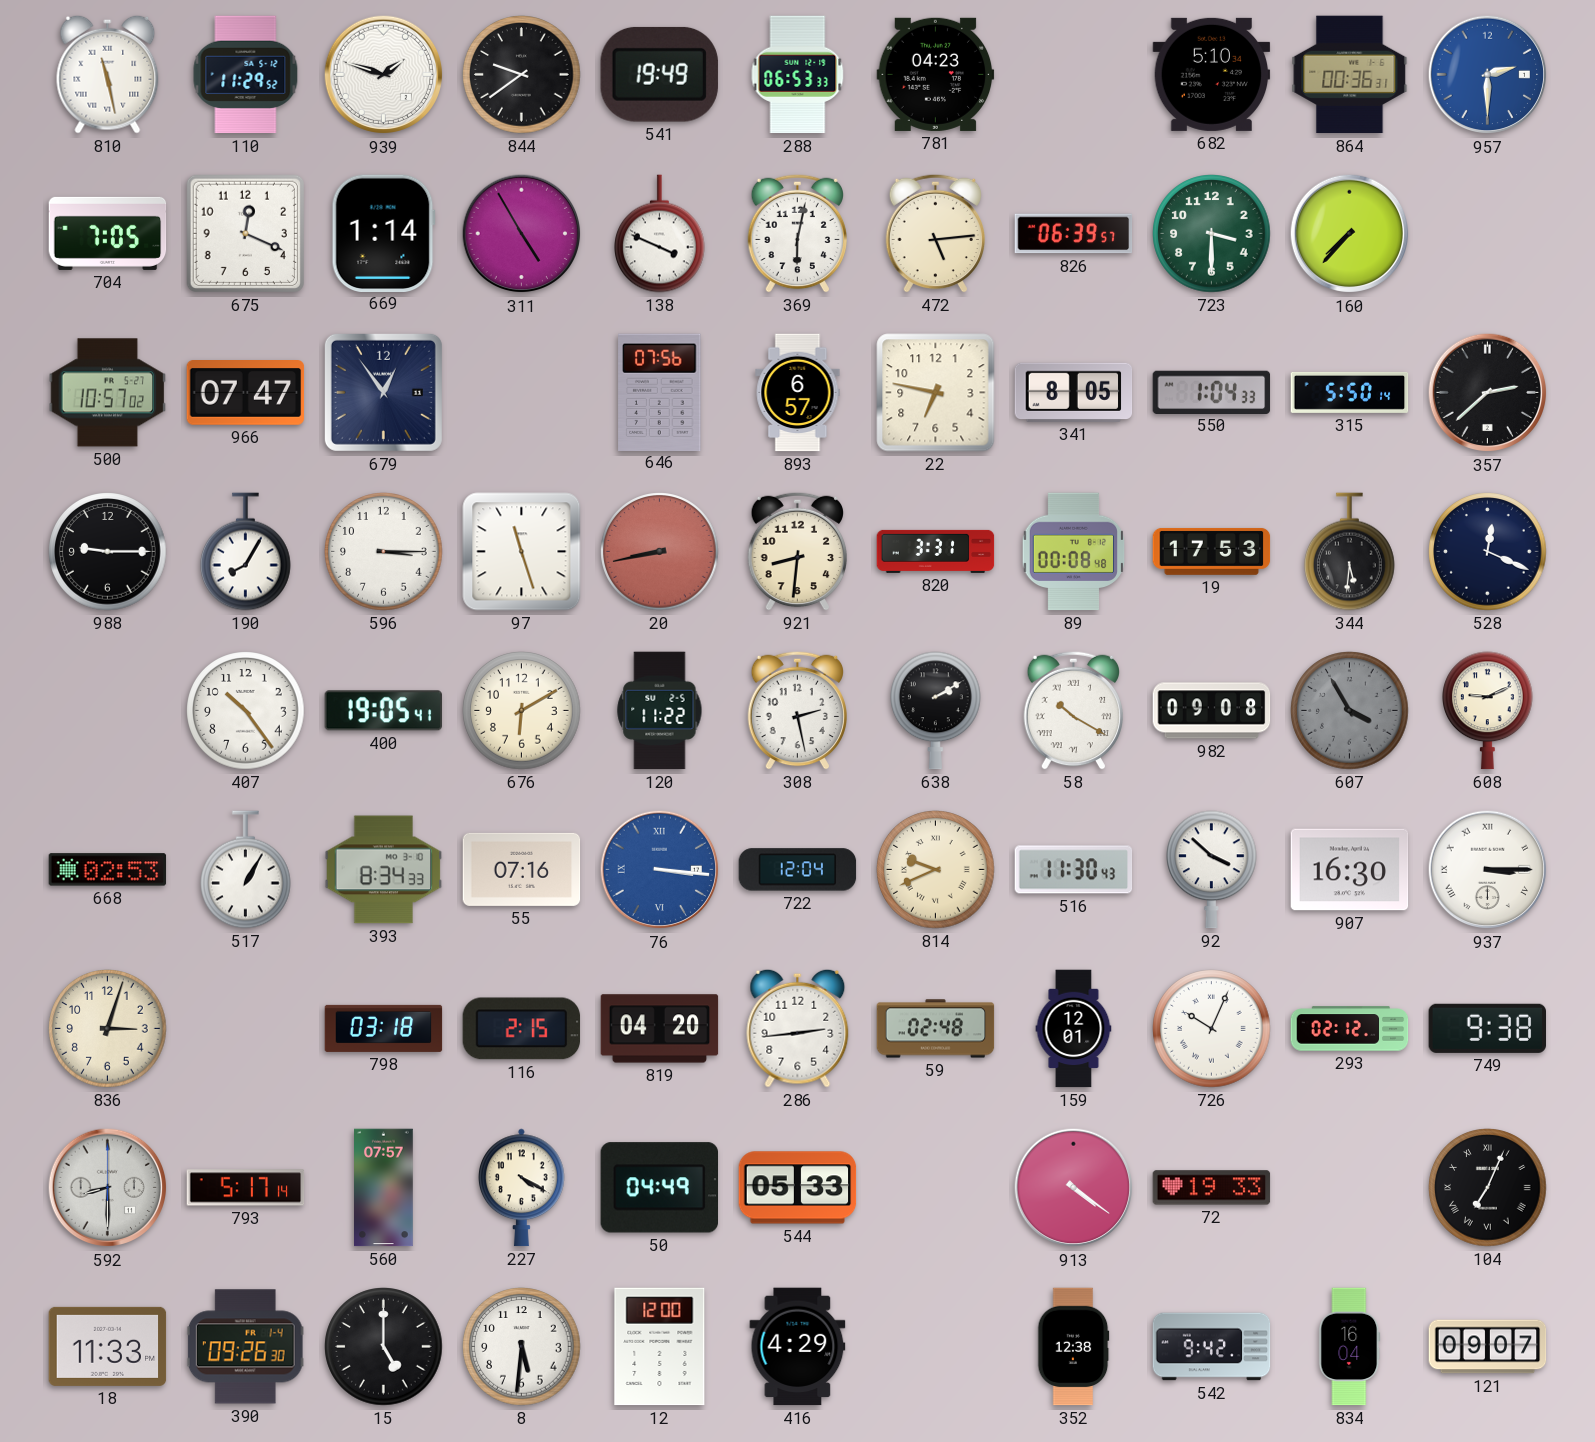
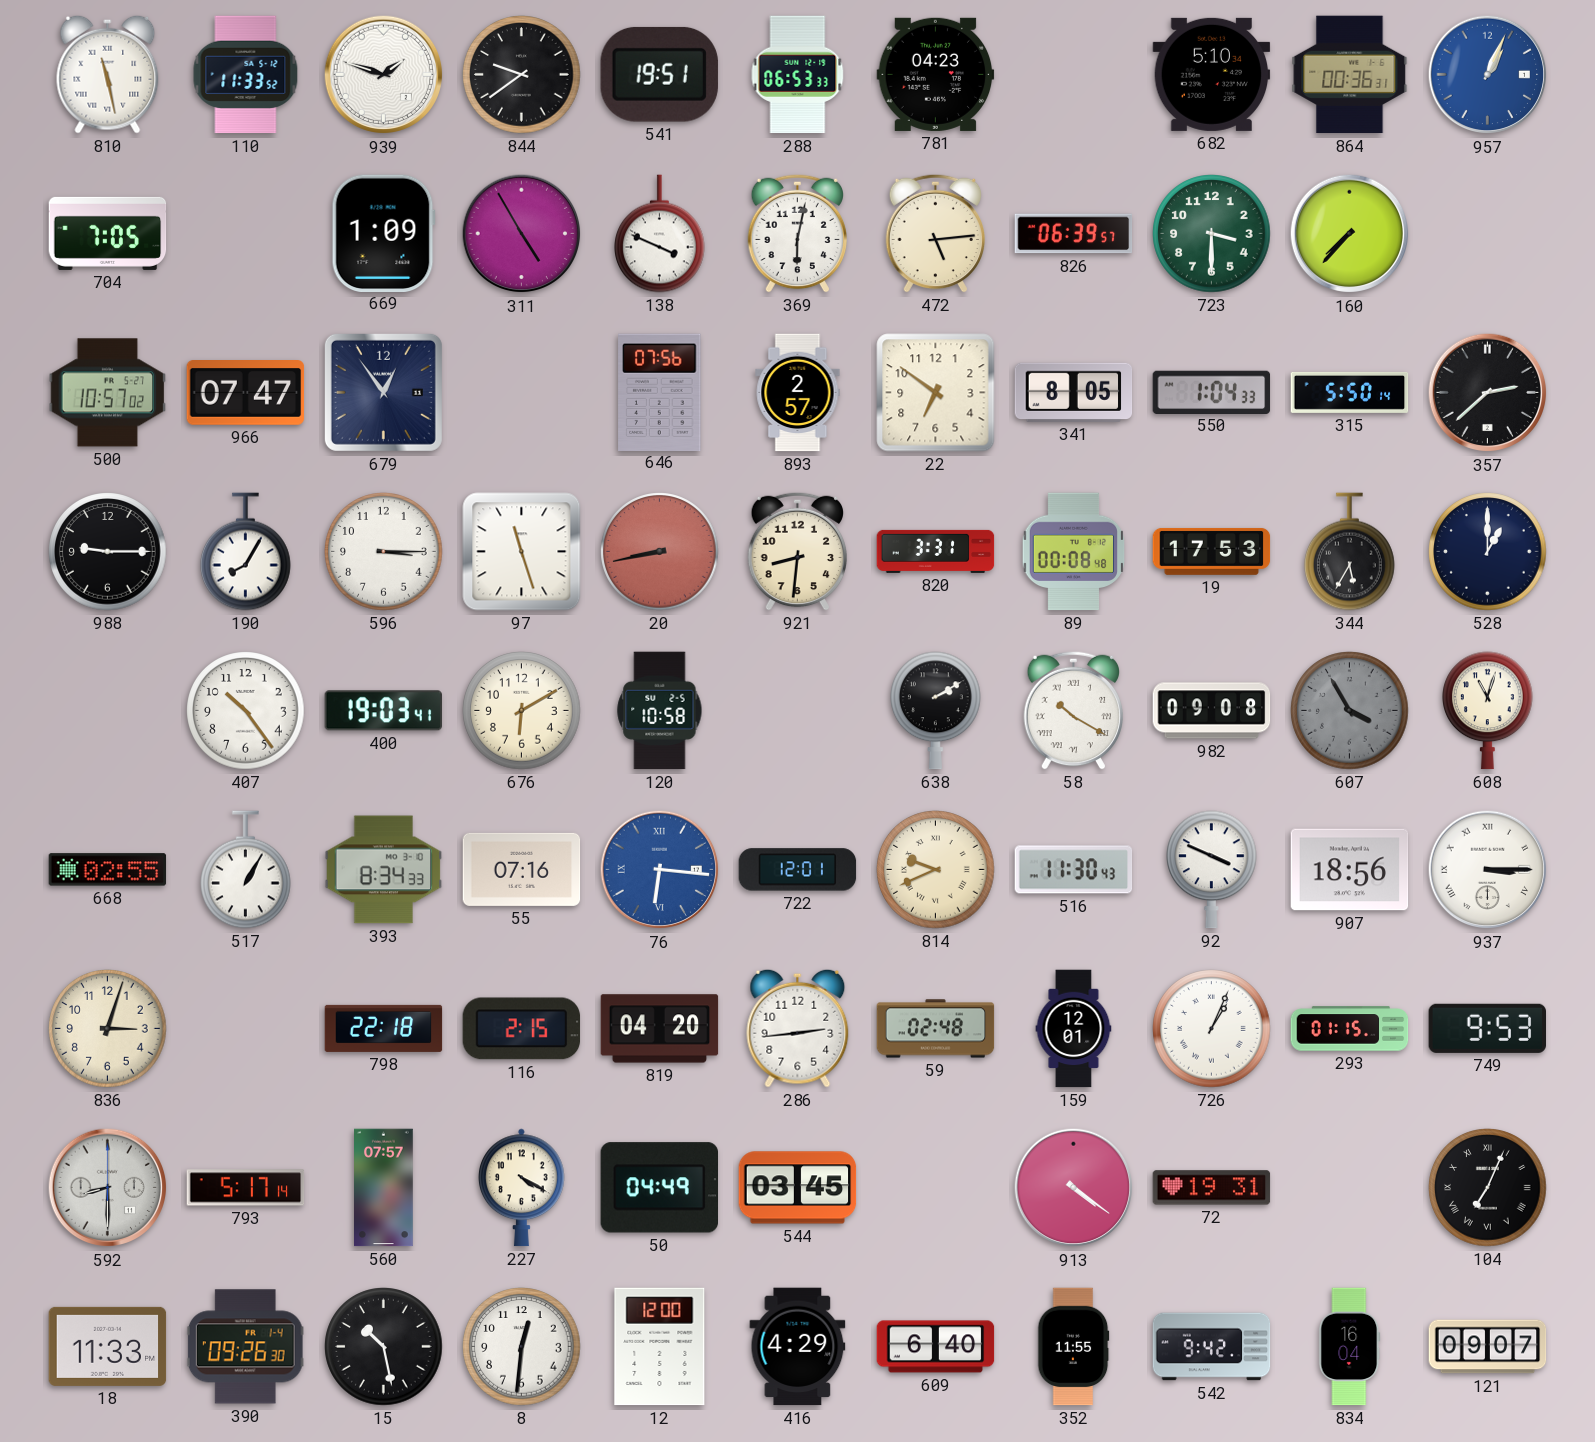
110: 11:29 -> 11:33 (246, 75)
541: 19:49 -> 19:51 (659, 74)
957: 2:30 -> 1:04 (1488, 75)
675: 12:19 -> none (245, 233)
669: 1:14 -> 1:09 (383, 233)
893: 6:57 -> 2:57 (798, 393)
22: 6:47 -> 6:51 (936, 393)
344: 5:31 -> 5:35 (1350, 552)
528: 12:19 -> 1:00 (1488, 552)
400: 19:05 -> 19:03 (383, 711)
120: 11:22 -> 10:58 (660, 711)
308: 2:28 -> none (798, 710)
608: 9:11 -> 11:03 (1488, 711)
668: 02:53 -> 02:55 (108, 870)
76: 3:16 -> 6:16 (660, 870)
722: 12:04 -> 12:01 (798, 870)
92: 3:52 -> 3:49 (1212, 870)
907: 16:30 -> 18:56 (1350, 870)
798: 03:18 -> 22:18 (384, 1028)
726: 10:04 -> 1:04 (1212, 1029)
293: 02:12 -> 01:15 (1350, 1029)
749: 9:38 -> 9:53 (1487, 1028)
544: 05:33 -> 03:45 (798, 1188)
72: 19:33 -> 19:31 (1212, 1188)
15: 5:00 -> 10:28 (384, 1347)
8: 5:31 -> 12:31 (522, 1347)
609: none -> 6:40 (936, 1347)
352: 12:38 -> 11:55 (1073, 1347)
